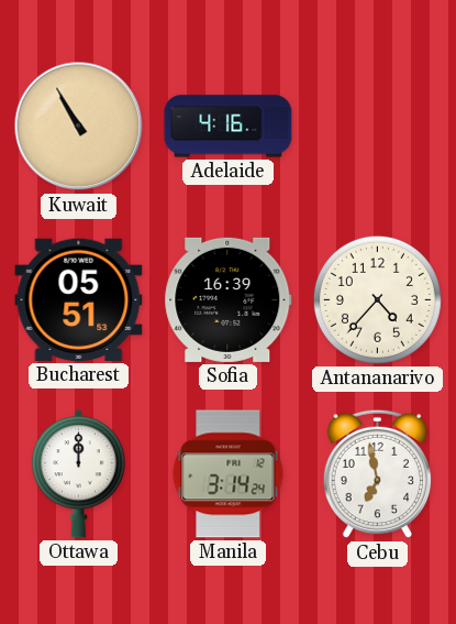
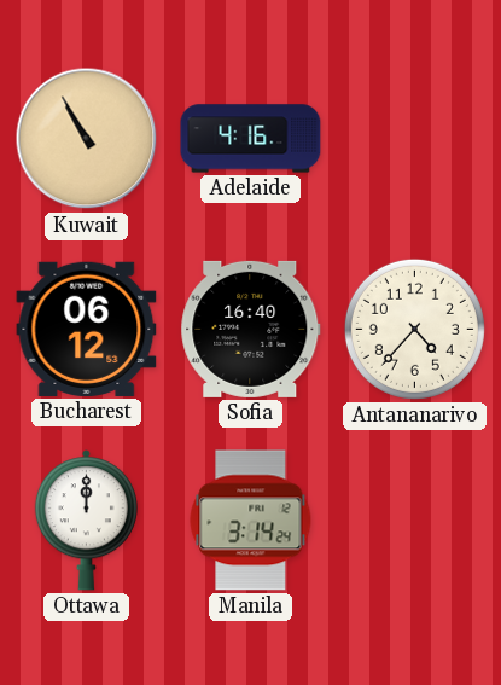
Bucharest: 05:51 -> 06:12 (87, 329)
Sofia: 16:39 -> 16:40 (251, 329)
Cebu: 6:58 -> none (378, 474)
